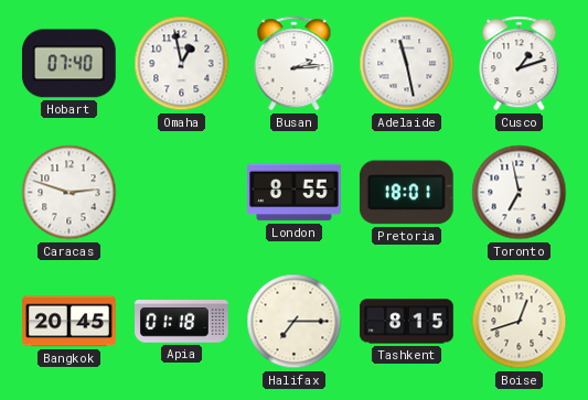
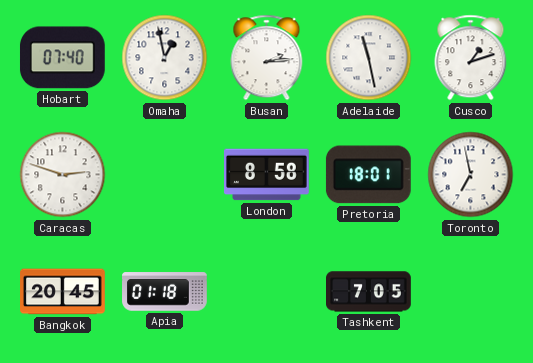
London: 8:55 -> 8:58 (267, 175)
Halifax: 7:15 -> none (295, 322)
Tashkent: 8:15 -> 7:05 (369, 292)
Boise: 12:42 -> none (520, 322)
